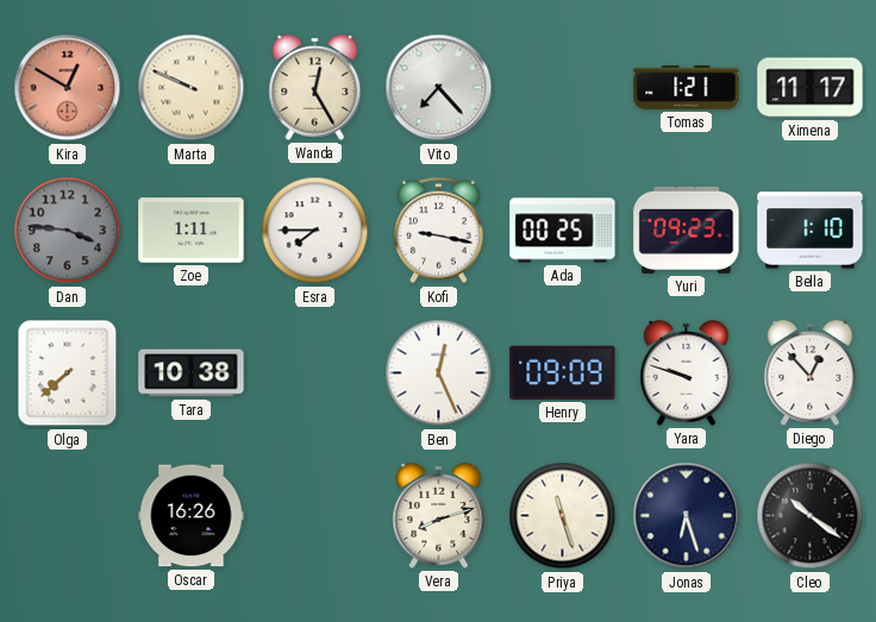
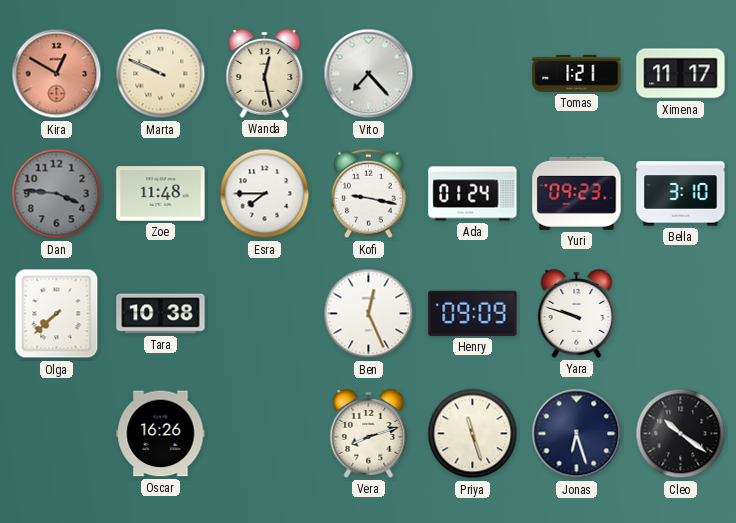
Wanda: 12:25 -> 12:28 (265, 73)
Zoe: 1:11 -> 11:48 (161, 194)
Ada: 00:25 -> 01:24 (473, 194)
Bella: 1:10 -> 3:10 (681, 194)
Diego: 12:53 -> none (811, 372)
